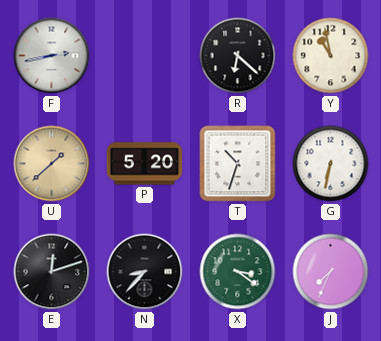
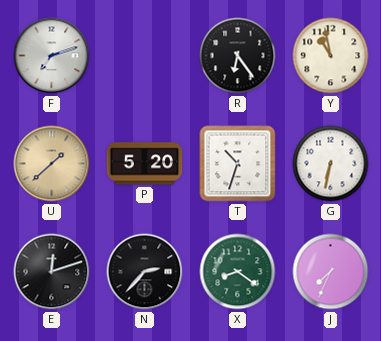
F: 2:43 -> 7:12 (52, 56)
R: 6:22 -> 6:24 (238, 56)
N: 8:37 -> 2:37 (145, 272)
X: 3:21 -> 8:21 (238, 272)
